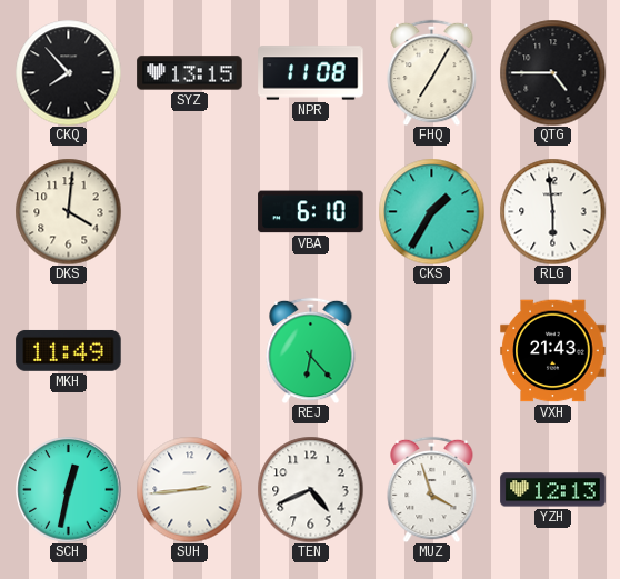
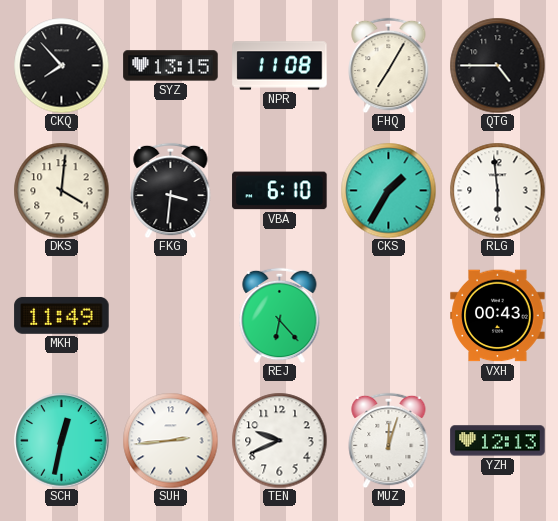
FKG: none -> 3:31 (171, 190)
VXH: 21:43 -> 00:43 (498, 316)
TEN: 4:41 -> 9:41 (279, 440)
MUZ: 3:57 -> 12:03 (389, 440)
